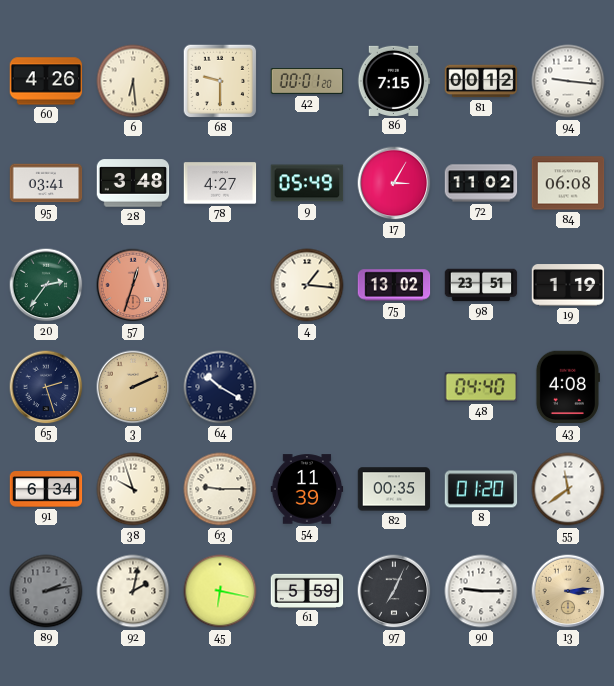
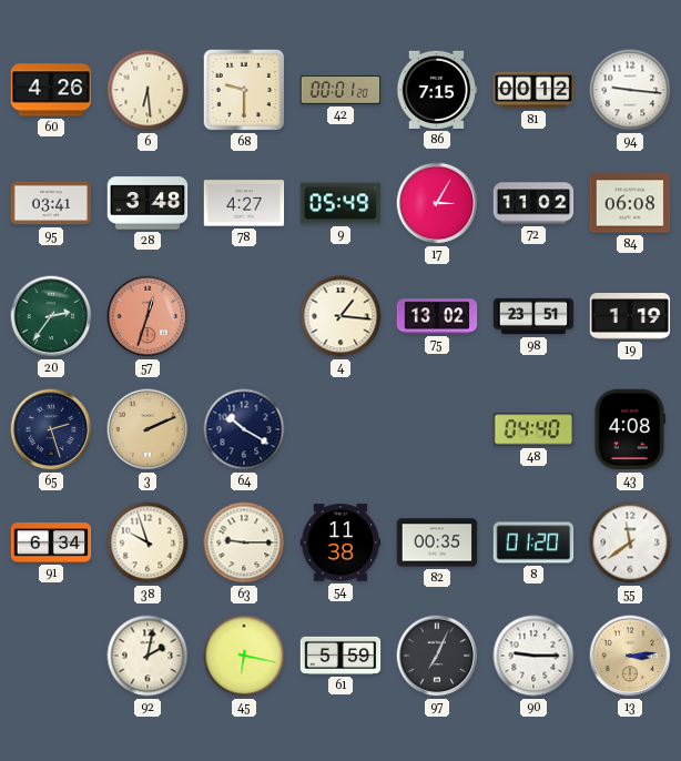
54: 11:39 -> 11:38 (340, 542)
89: 2:13 -> none (46, 591)
